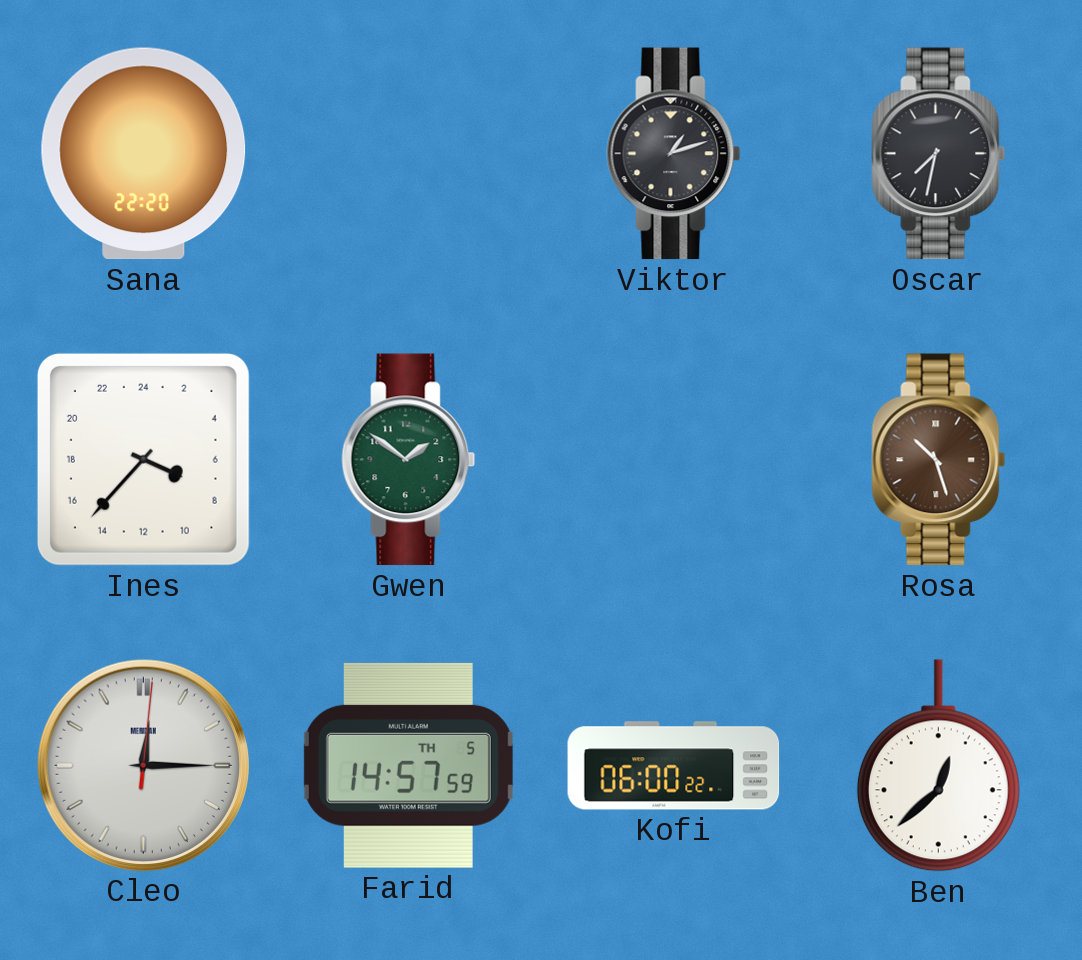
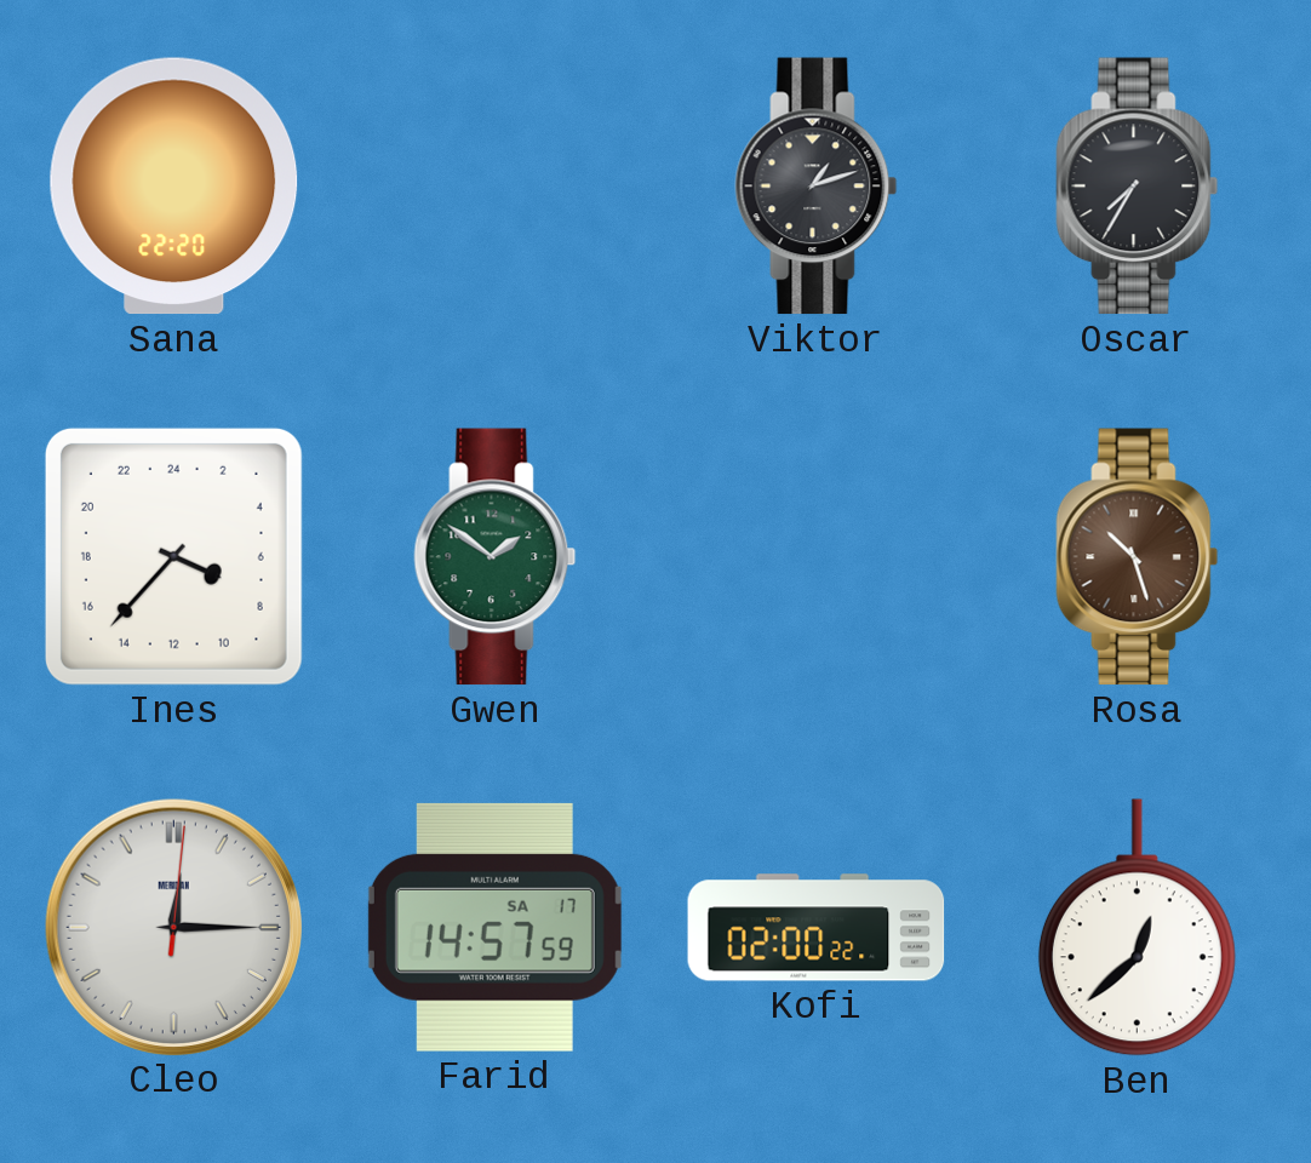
Oscar: 7:32 -> 7:35 (1138, 187)
Farid date: TH 5 -> SA 17 (494, 927)
Kofi: 06:00 -> 02:00 (817, 928)
